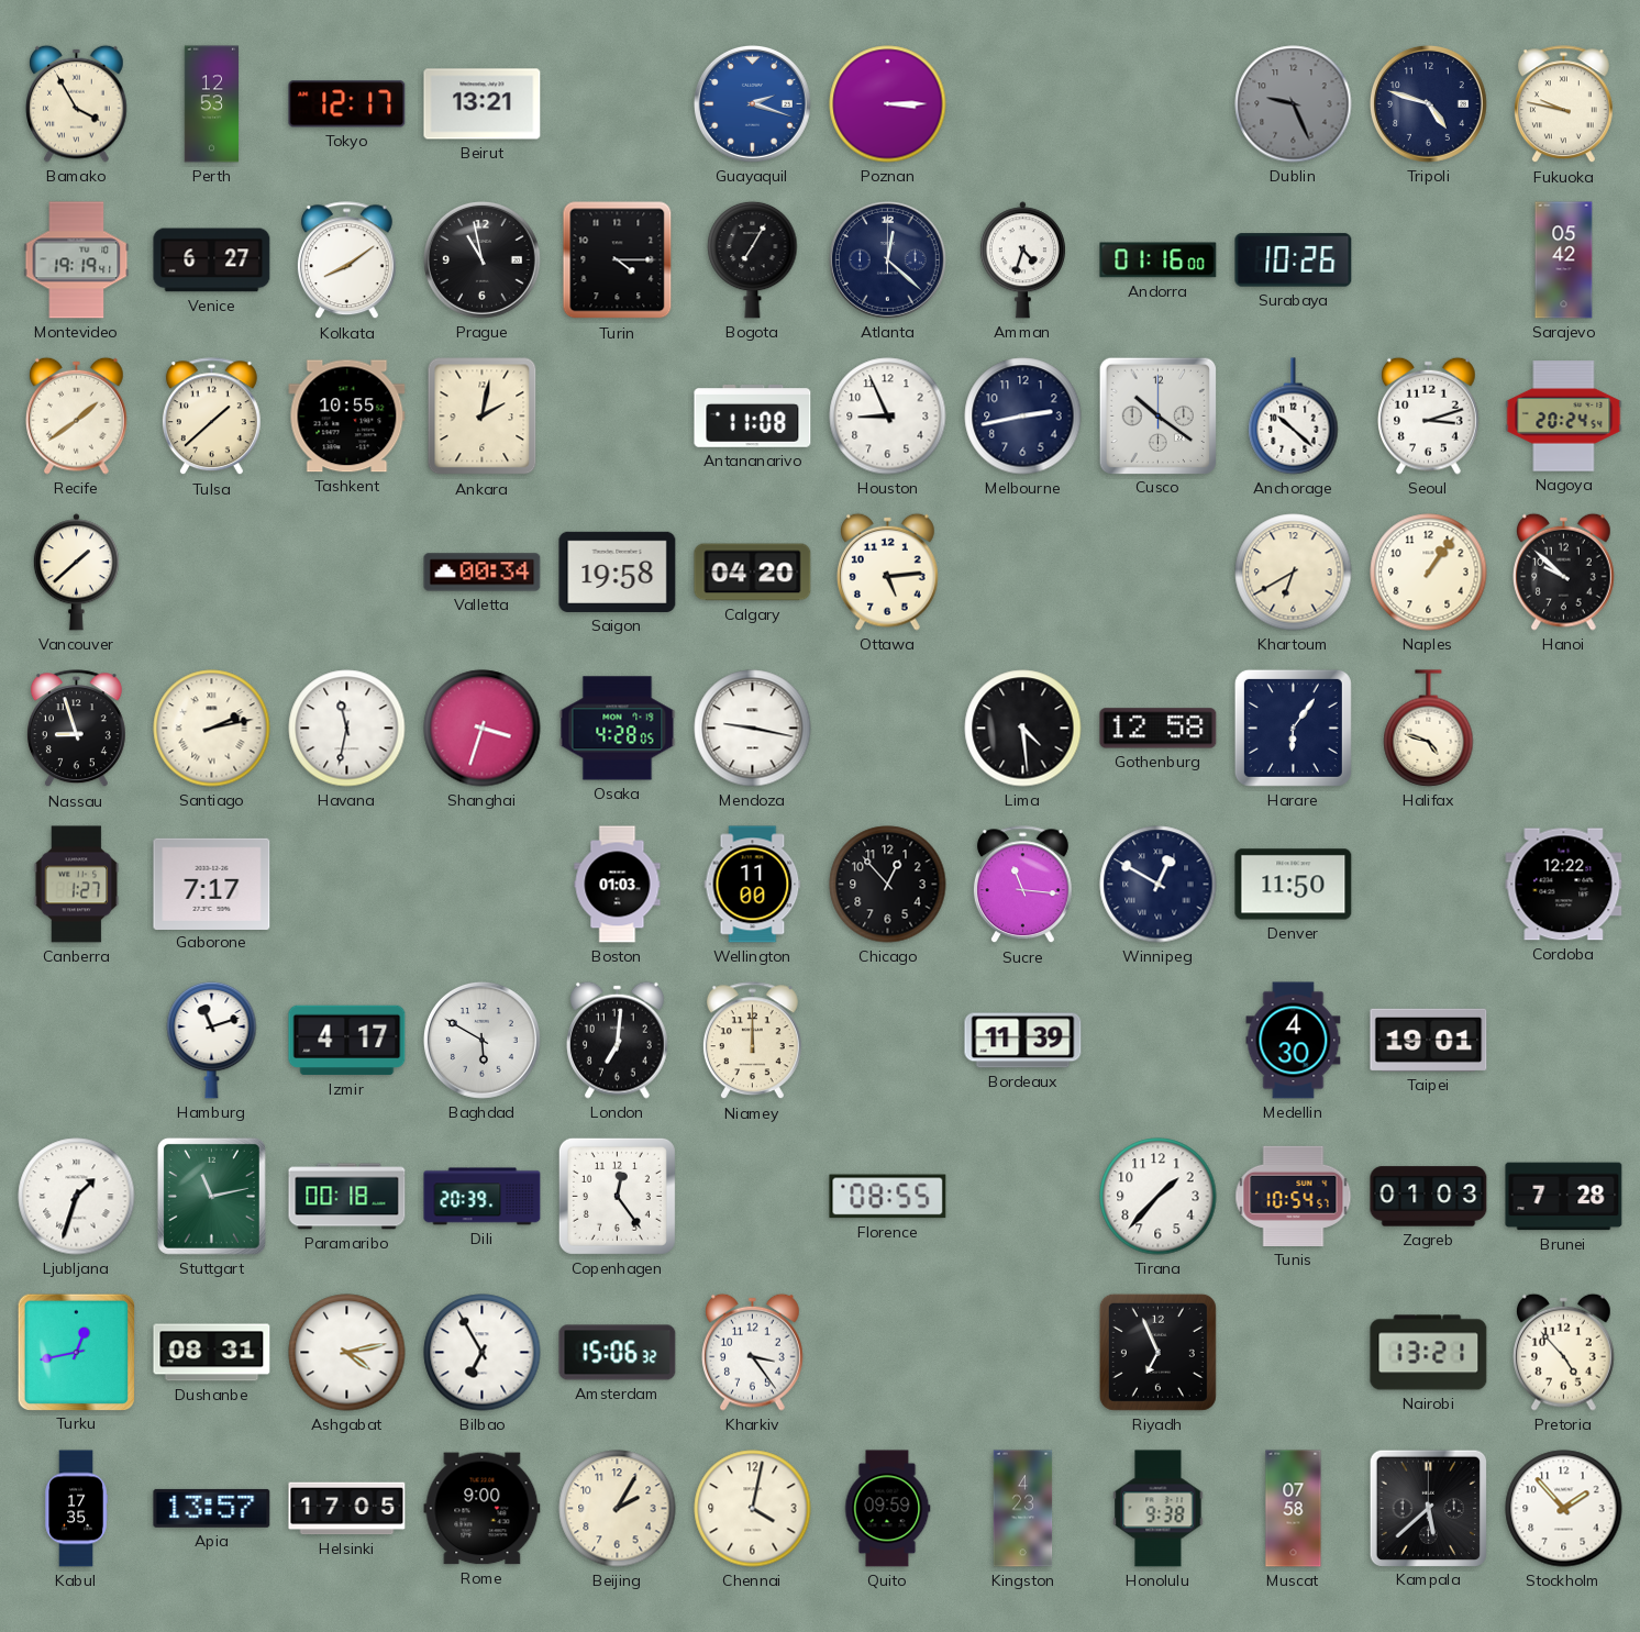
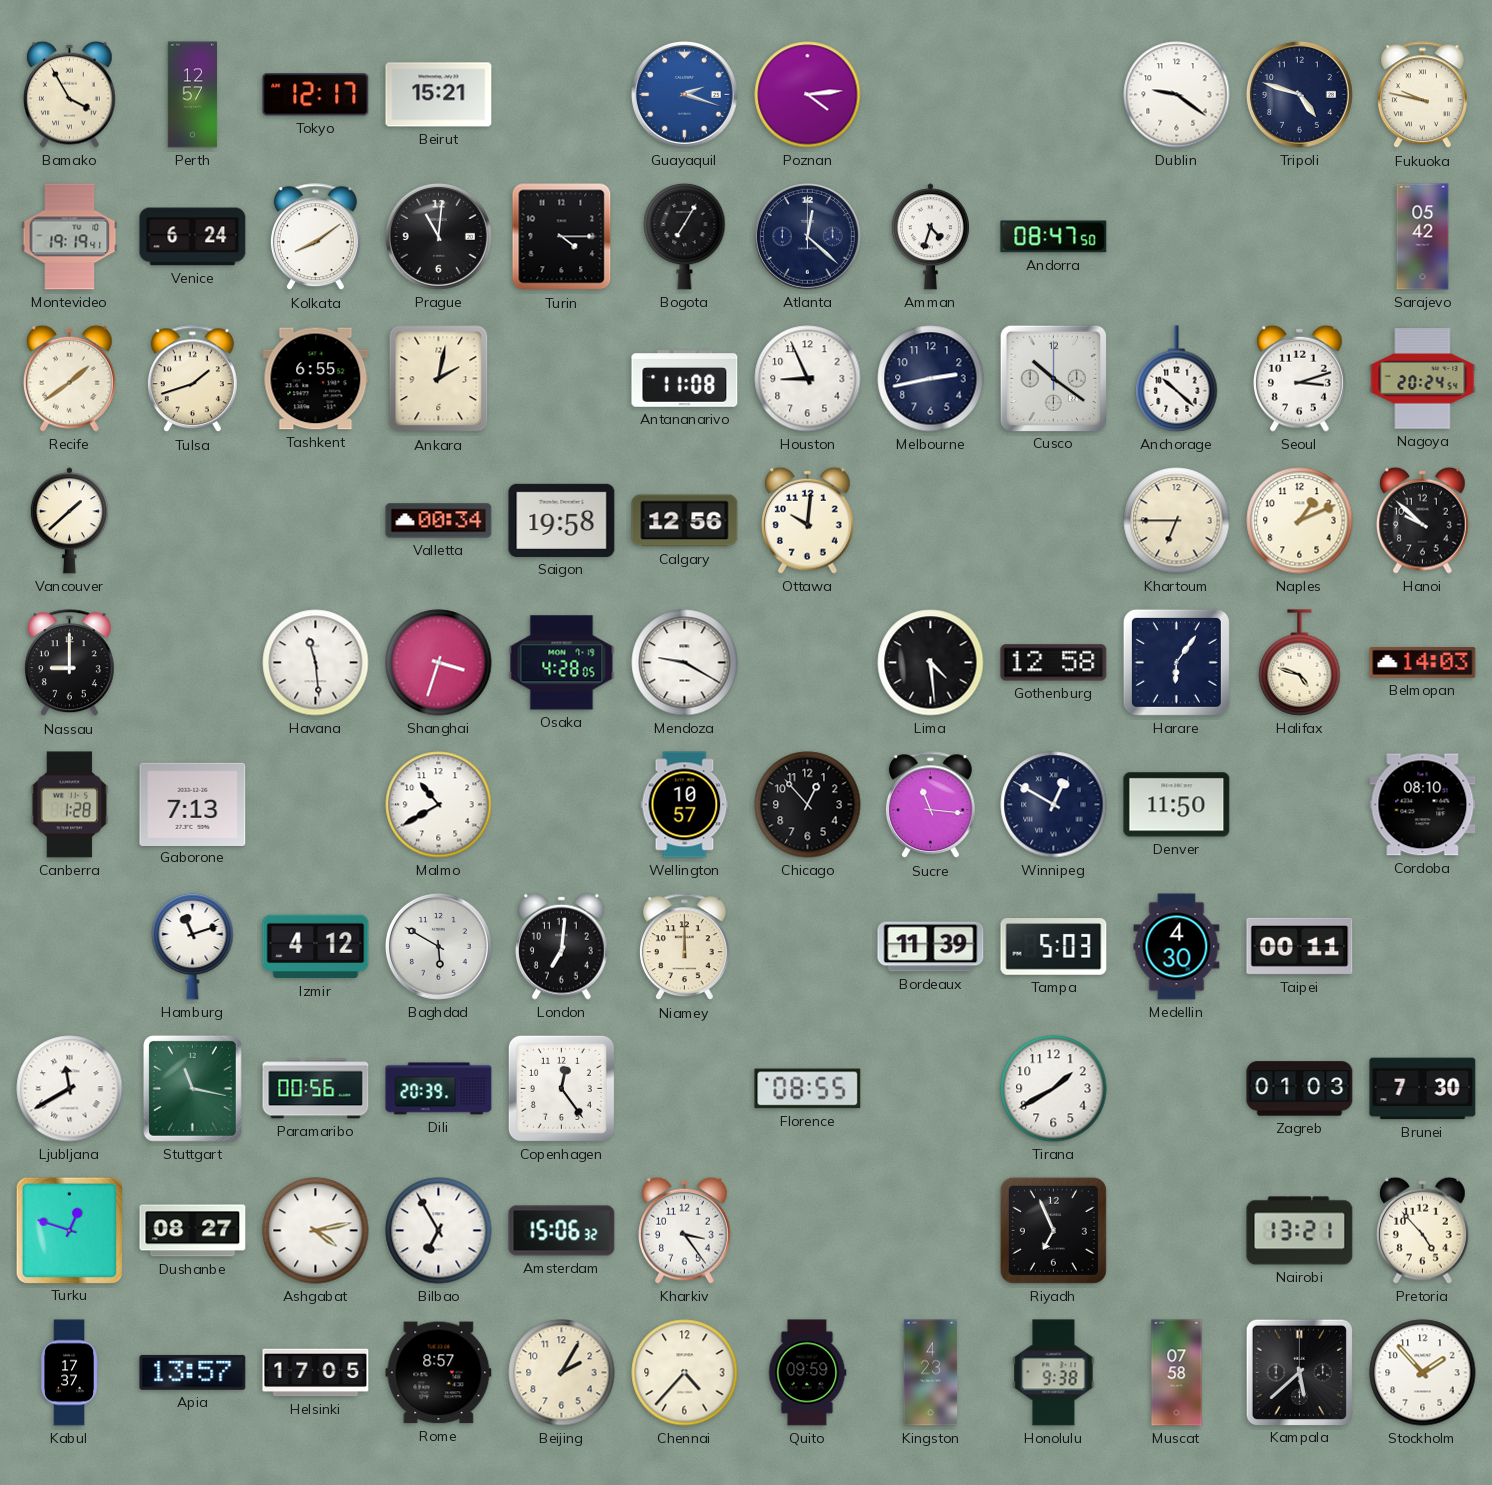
Perth: 12:53 -> 12:57 (193, 95)
Beirut: 13:21 -> 15:21 (439, 95)
Poznan: 3:15 -> 4:14 (808, 95)
Dublin: 9:26 -> 9:21 (1177, 95)
Dublin dial: grey -> white (1177, 95)
Venice: 6:27 -> 6:24 (193, 237)
Prague: 10:58 -> 11:01 (438, 236)
Andorra: 01:16 -> 08:47 (1054, 237)
Surabaya: 10:26 -> none (1294, 260)
Tulsa: 1:38 -> 1:42 (192, 379)
Tashkent: 10:55 -> 6:55 (316, 379)
Calgary: 04:20 -> 12:56 (685, 521)
Ottawa: 5:14 -> 10:01 (808, 520)
Khartoum: 6:40 -> 6:45 (1177, 521)
Naples: 1:06 -> 1:11 (1300, 521)
Nassau: 8:57 -> 9:00 (69, 663)
Santiago: 2:13 -> none (212, 729)
Havana: 11:32 -> 11:29 (316, 663)
Mendoza: 9:17 -> 9:20 (685, 663)
Belmopan: none -> 14:03 (1423, 663)
Canberra: 1:27 -> 1:28 (70, 805)
Gaborone: 7:17 -> 7:13 (193, 804)
Malmo: none -> 10:40 (439, 805)
Boston: 01:03 -> none (618, 885)
Wellington: 11:00 -> 10:57 (685, 805)
Cordoba: 12:22 -> 08:10 (1423, 805)
Izmir: 4:17 -> 4:12 (316, 947)
Tampa: none -> 5:03 (1054, 947)
Taipei: 19:01 -> 00:11 (1300, 946)
Ljubljana: 1:33 -> 11:40 (70, 1089)
Stuttgart: 11:13 -> 11:17 (192, 1088)
Paramaribo: 00:18 -> 00:56 (316, 1089)
Tirana: 1:37 -> 1:40 (1054, 1089)
Tunis: 10:54 -> none (1294, 1196)
Brunei: 7:28 -> 7:30 (1423, 1089)
Turku: 12:43 -> 12:48 (69, 1230)
Dushanbe: 08:31 -> 08:27 (193, 1231)
Kabul: 17:35 -> 17:37 (69, 1373)
Rome: 9:00 -> 8:57 (439, 1373)
Chennai: 4:02 -> 4:37 (685, 1373)
